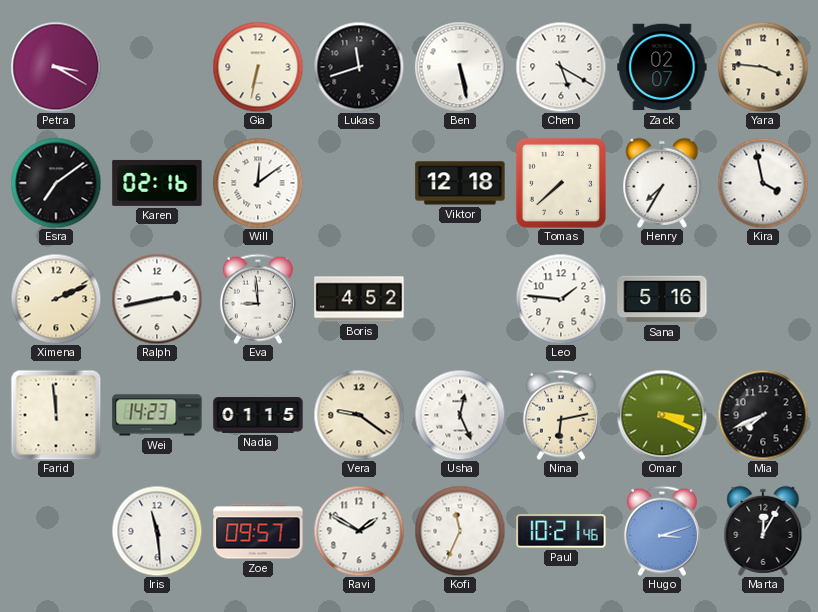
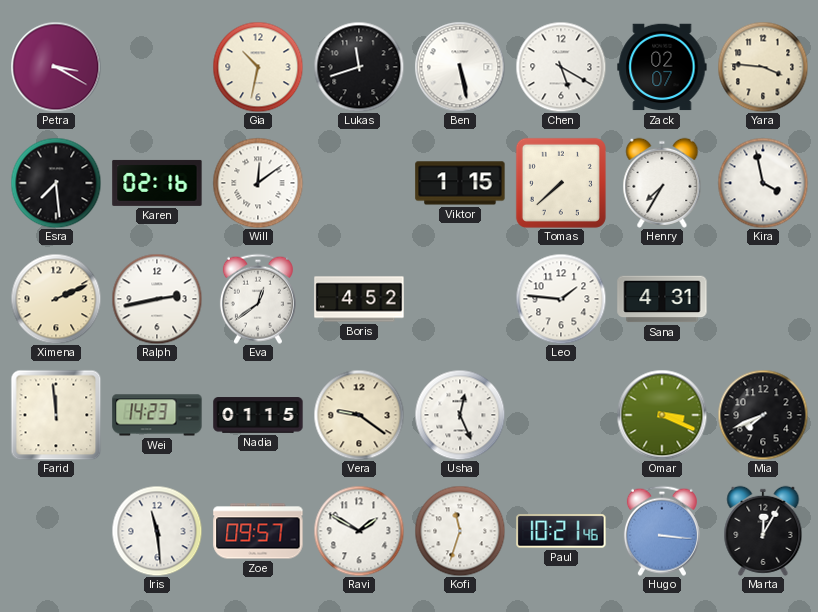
Gia: 6:32 -> 10:32 (258, 67)
Esra: 7:09 -> 7:29 (56, 183)
Viktor: 12:18 -> 1:15 (460, 183)
Eva: 8:59 -> 12:39 (258, 299)
Sana: 5:16 -> 4:31 (662, 299)
Nina: 6:13 -> none (561, 415)
Kofi: 11:34 -> 11:33 (460, 531)
Hugo: 3:12 -> 3:16 (662, 531)
